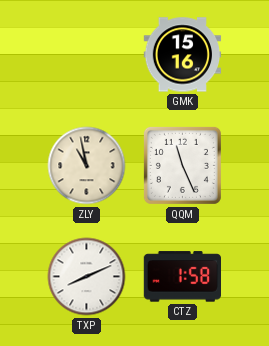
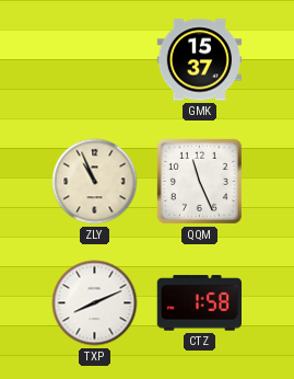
GMK: 15:16 -> 15:37 (200, 60)
ZLY: 10:58 -> 10:56 (95, 182)
